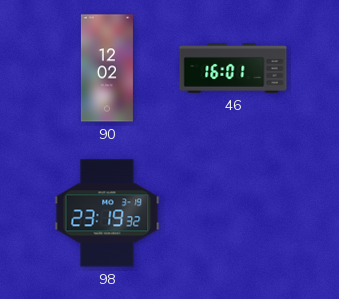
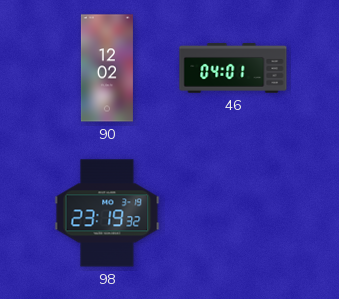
46: 16:01 -> 04:01 (233, 68)
